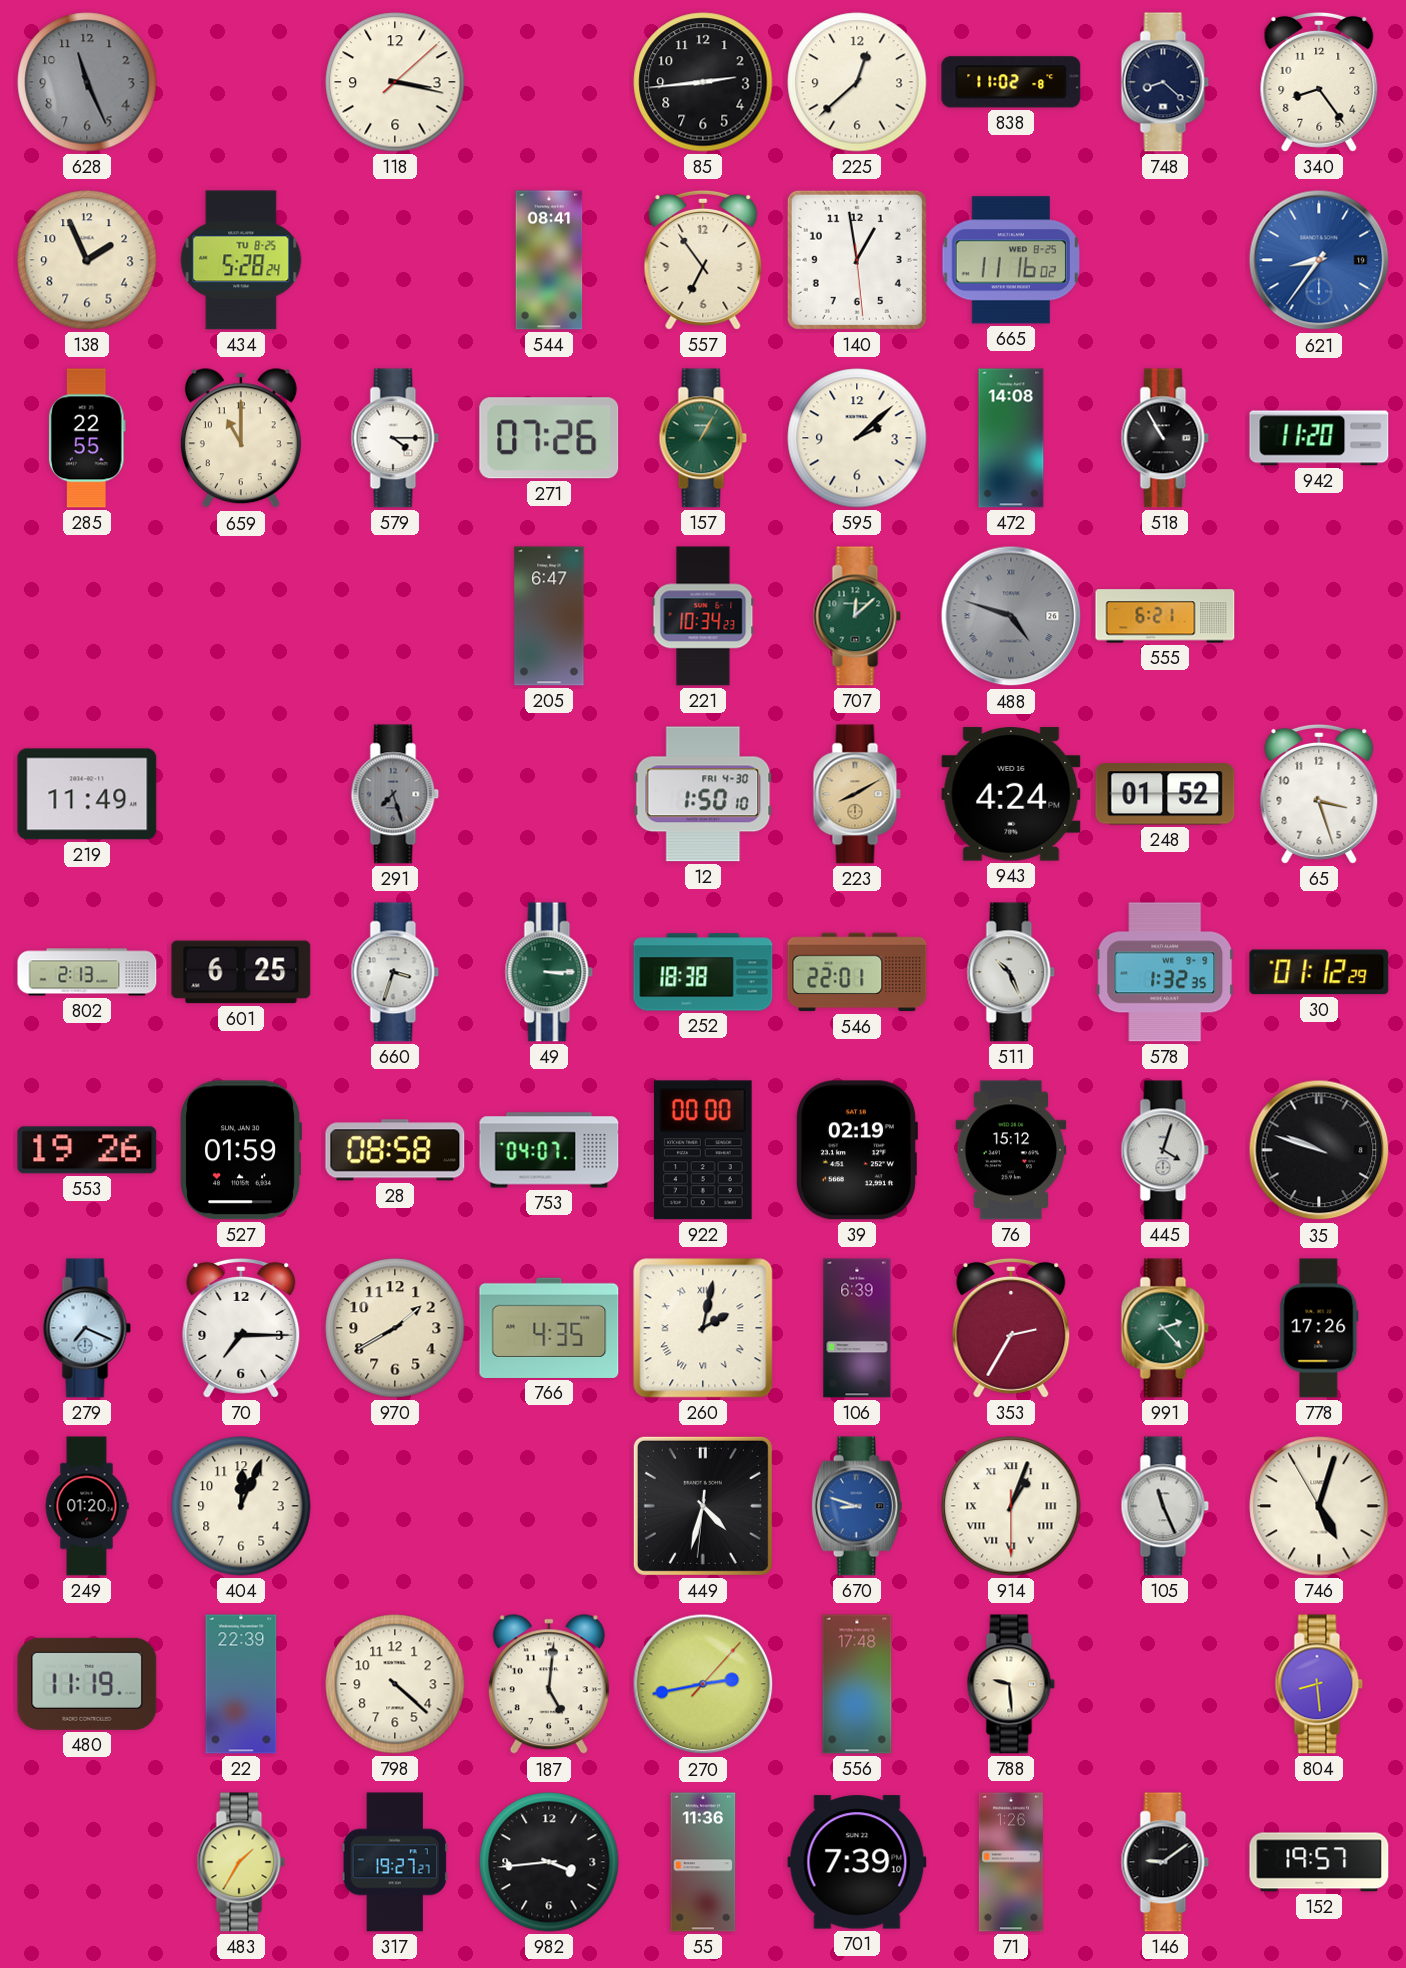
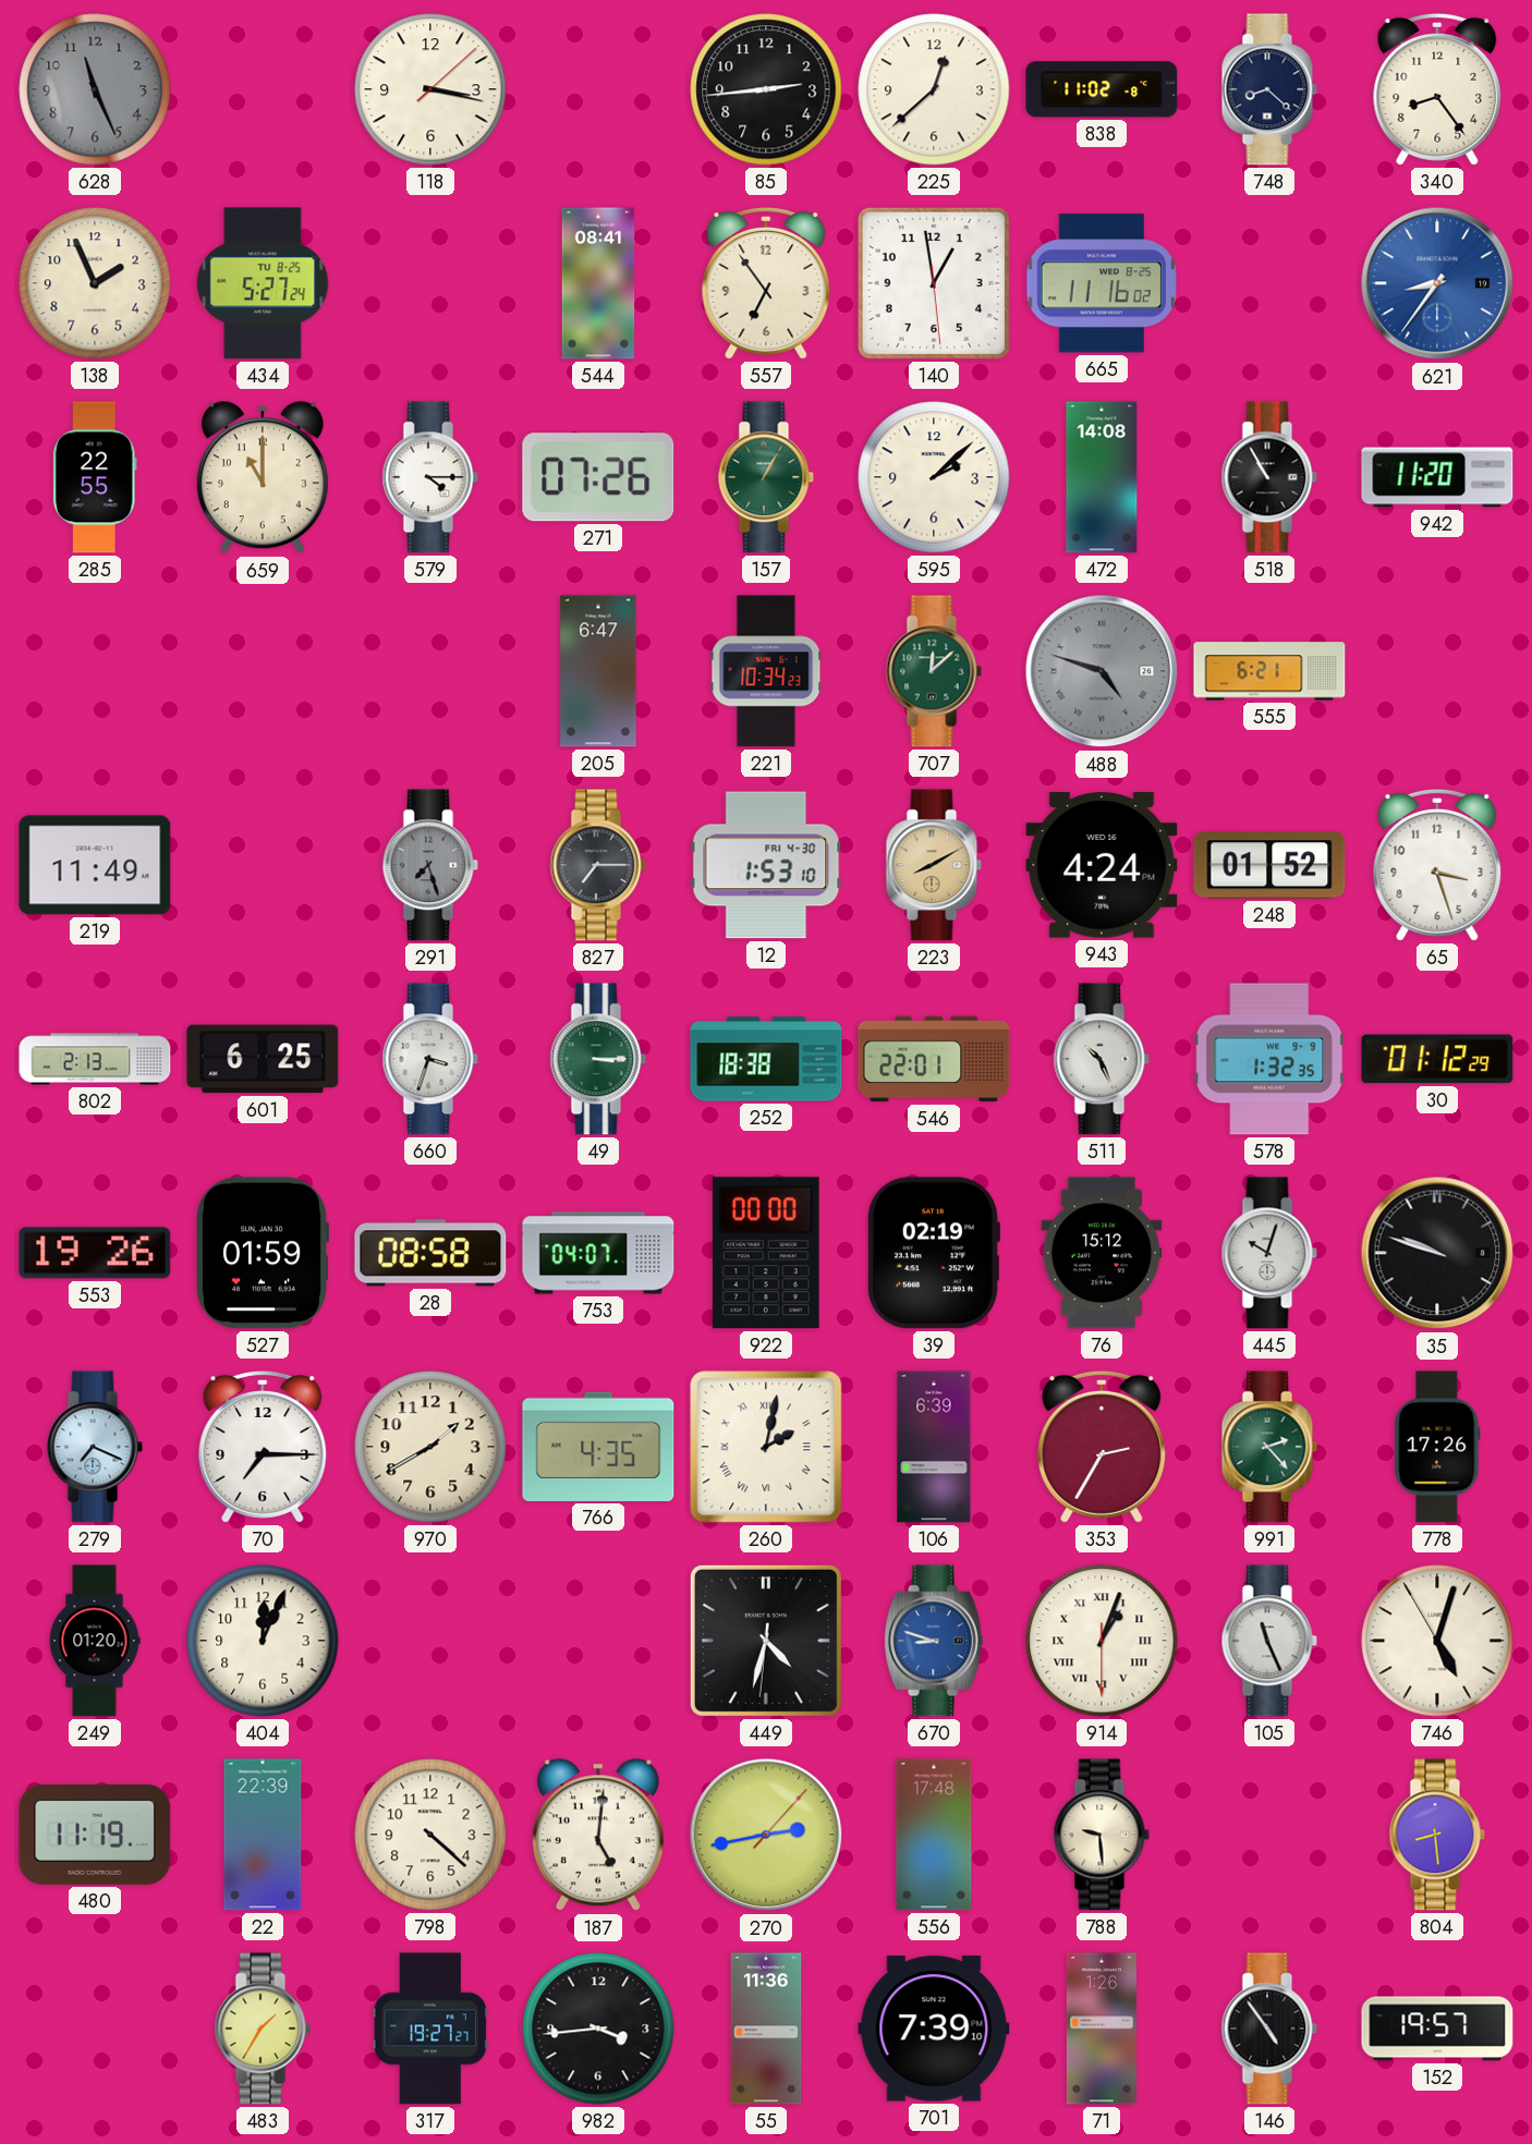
434: 5:28 -> 5:27 (263, 283)
827: none -> 7:15 (598, 865)
12: 1:50 -> 1:53 (766, 865)
445: 4:03 -> 10:03 (1269, 1253)
146: 9:09 -> 4:54 (1269, 2029)
